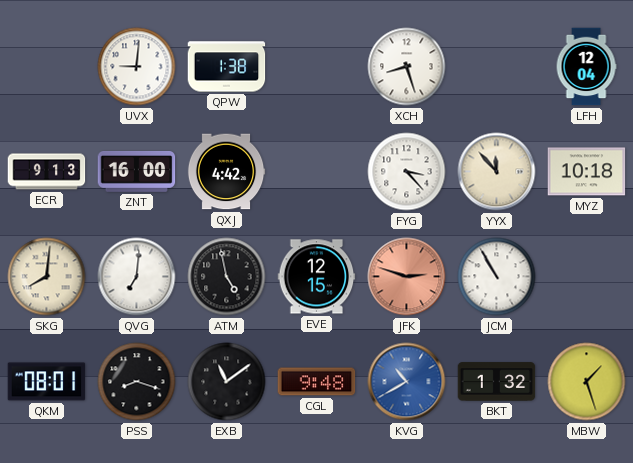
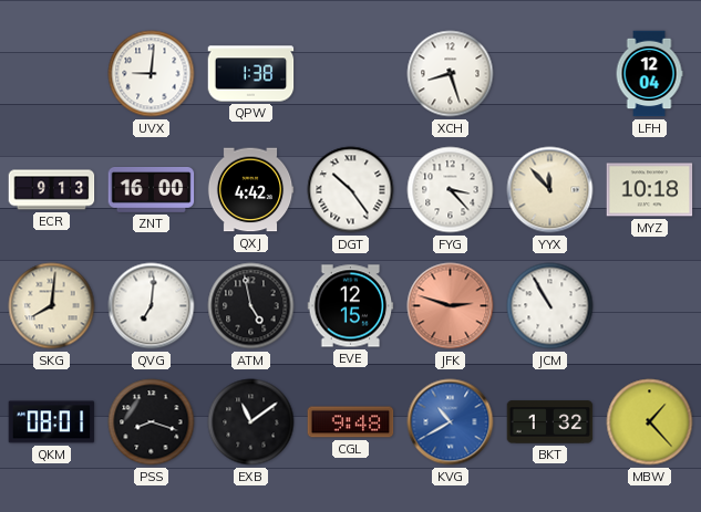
DGT: none -> 10:24 (351, 190)
MBW: 1:27 -> 1:23 (650, 422)
